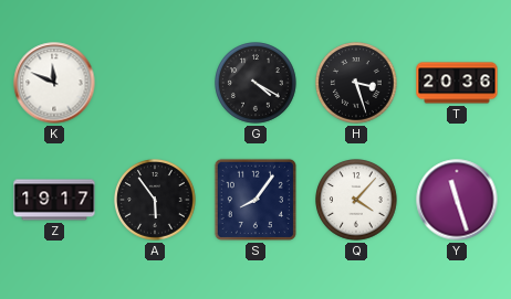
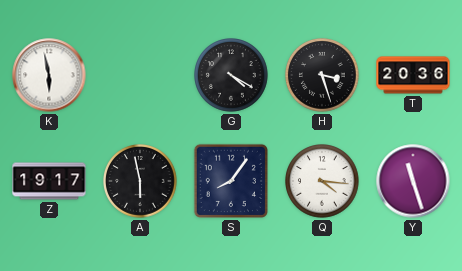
K: 11:49 -> 5:58 (49, 75)
A: 5:54 -> 5:58 (141, 182)
Q: 4:07 -> 4:16 (323, 182)
